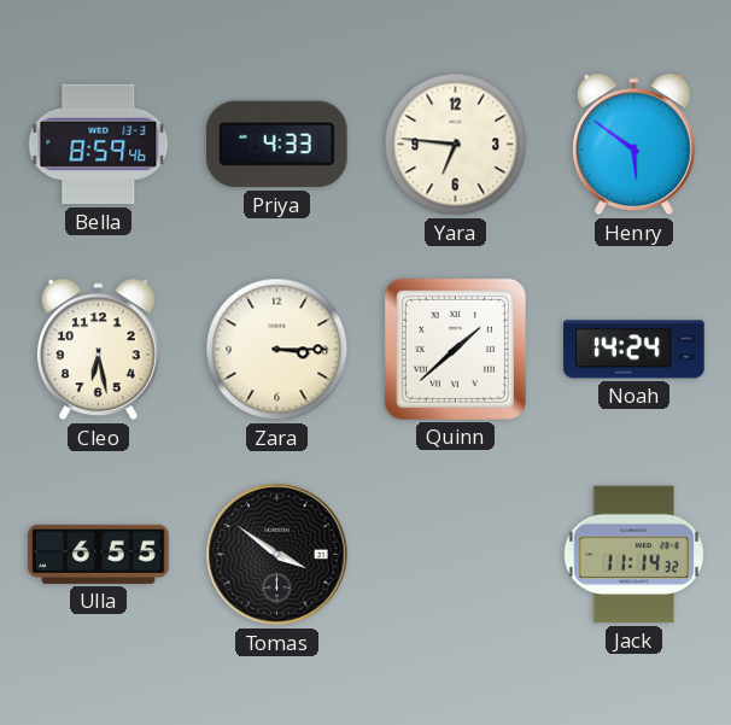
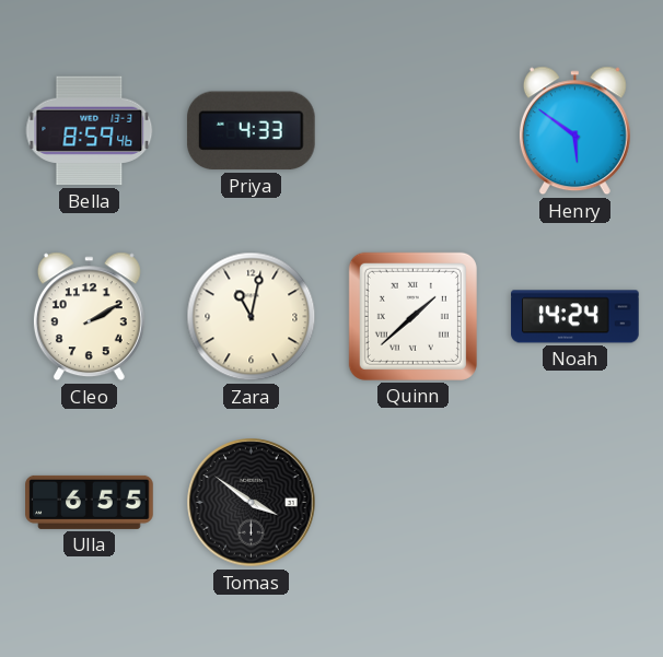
Yara: 6:46 -> none (456, 145)
Cleo: 6:28 -> 2:10 (89, 317)
Zara: 3:15 -> 11:02 (252, 317)
Jack: 11:14 -> none (634, 555)
